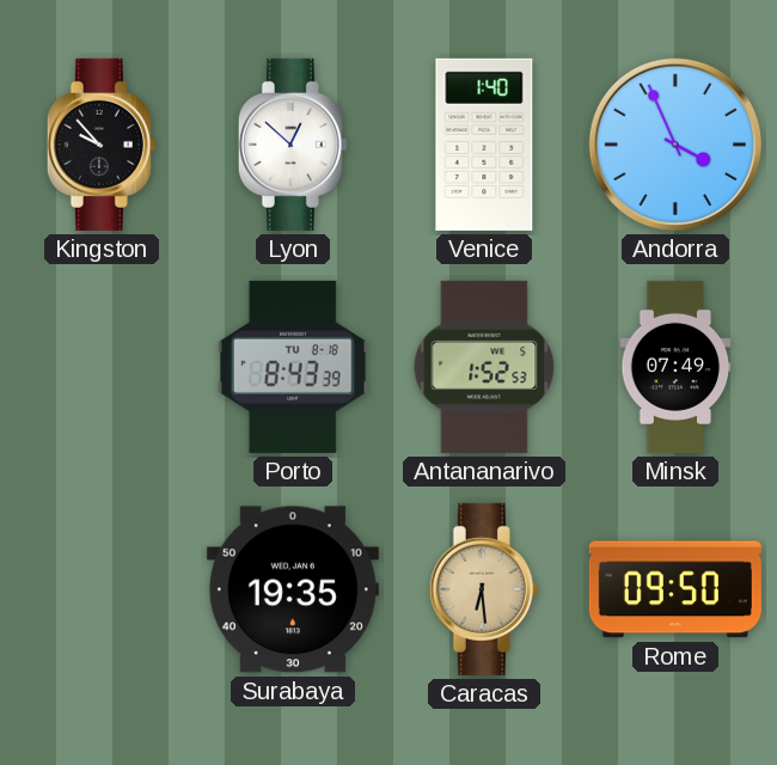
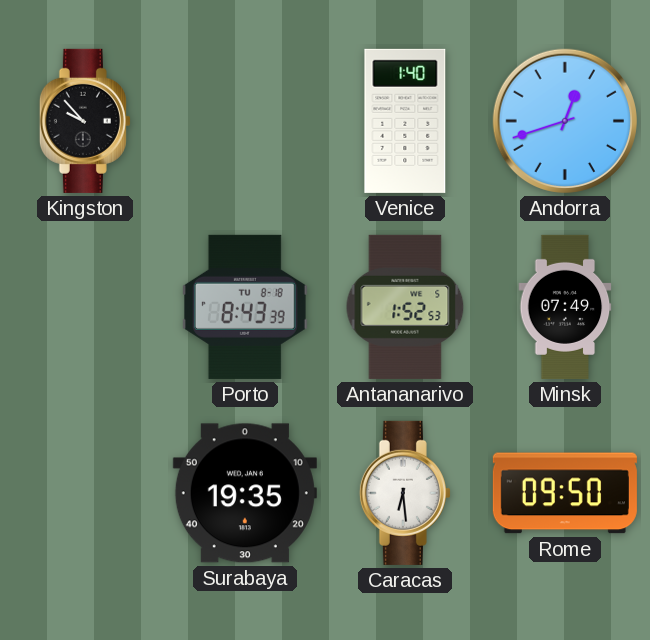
Lyon: 12:52 -> none (293, 145)
Andorra: 3:56 -> 12:42 (565, 121)
Caracas dial: champagne -> white (405, 493)
